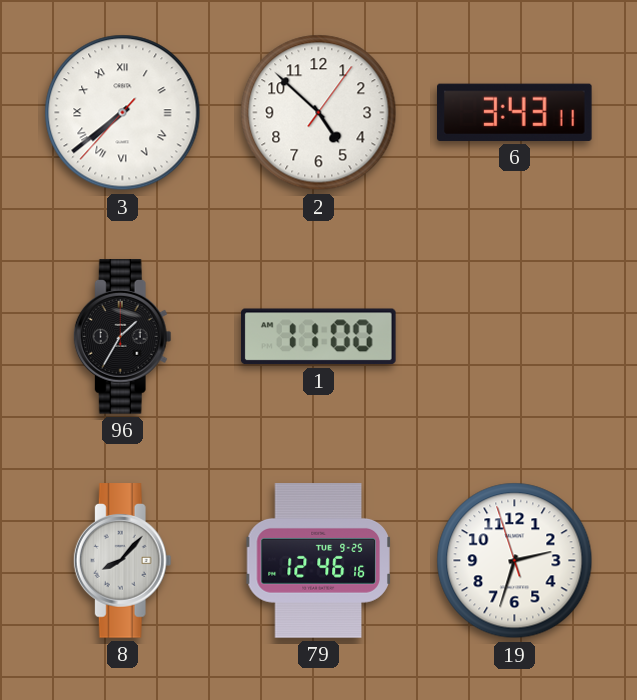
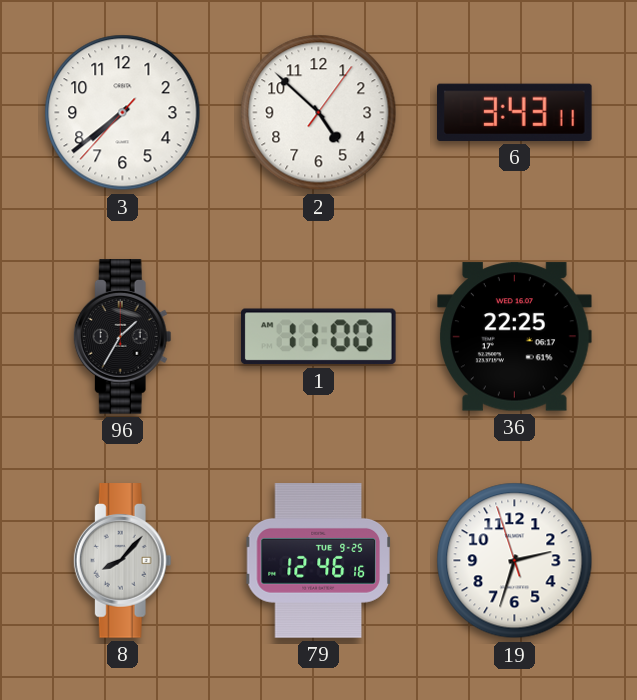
3 numerals: Roman -> Arabic (123, 113)
36: none -> 22:25 (515, 337)
